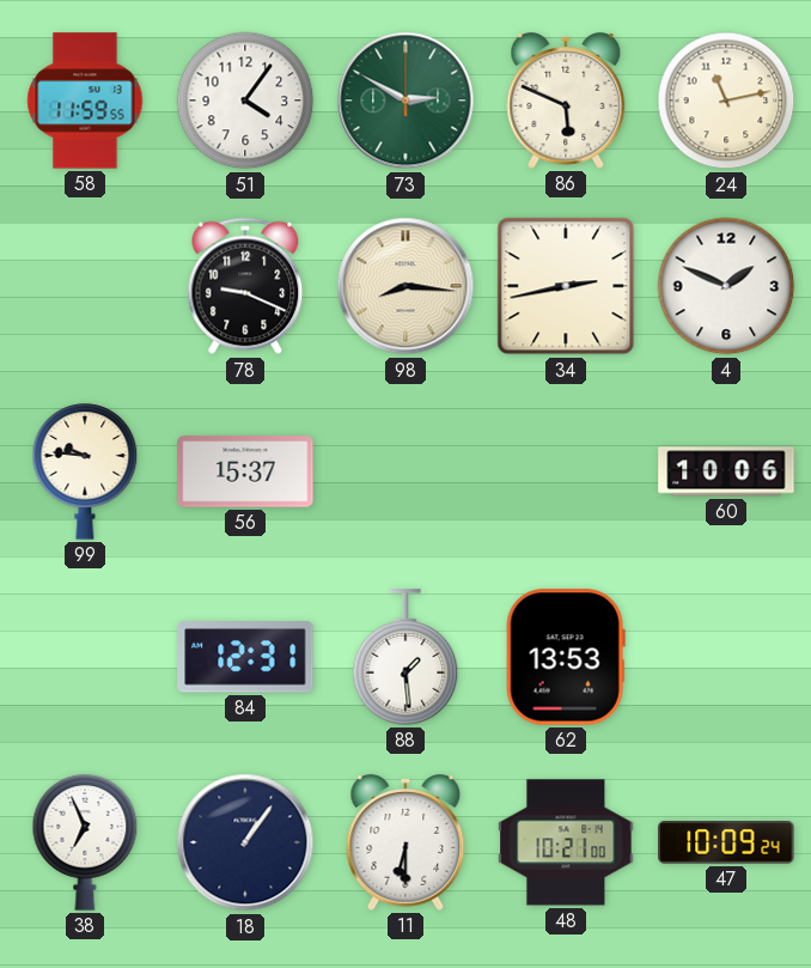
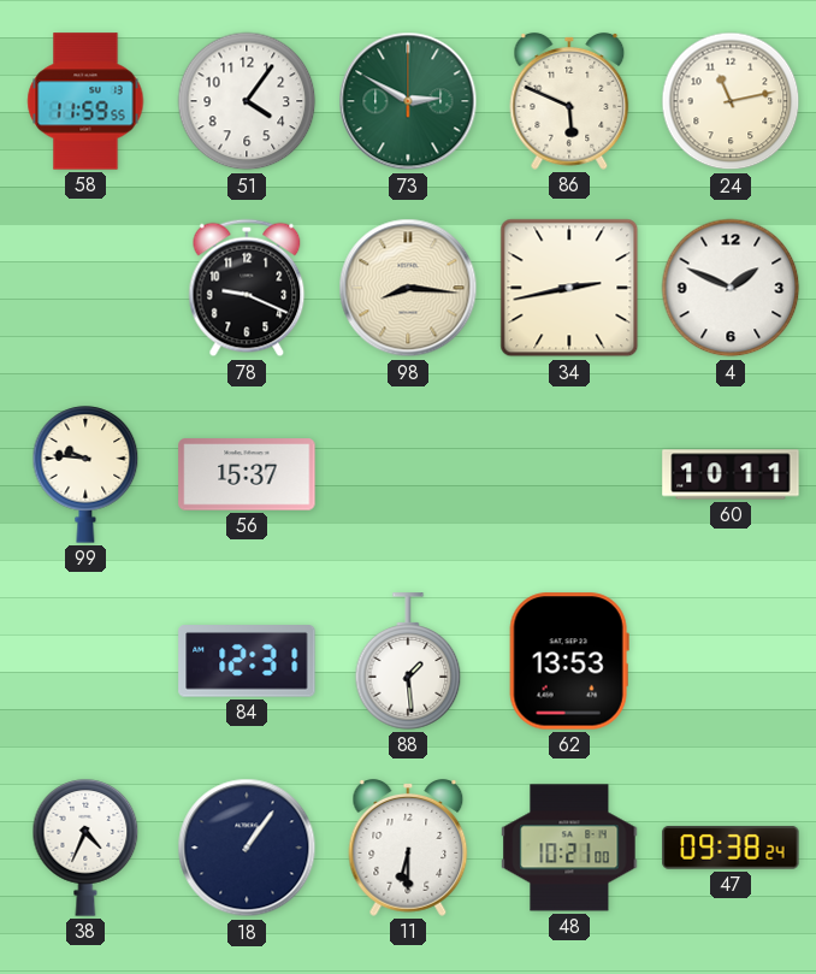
60: 10:06 -> 10:11 (731, 474)
38: 6:56 -> 4:34 (85, 848)
47: 10:09 -> 09:38 (731, 848)
